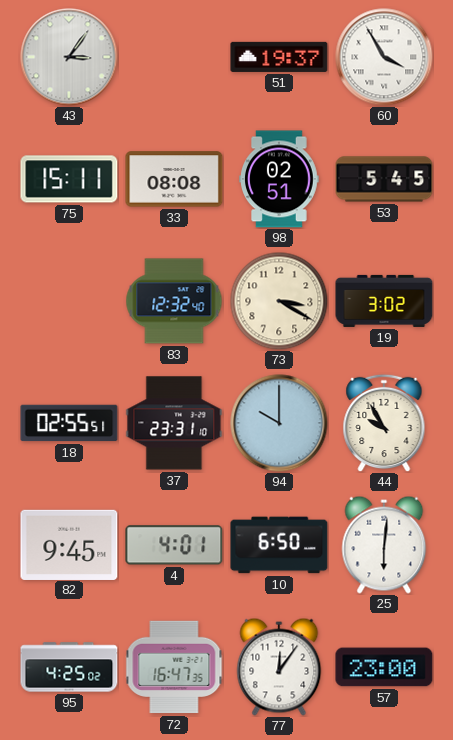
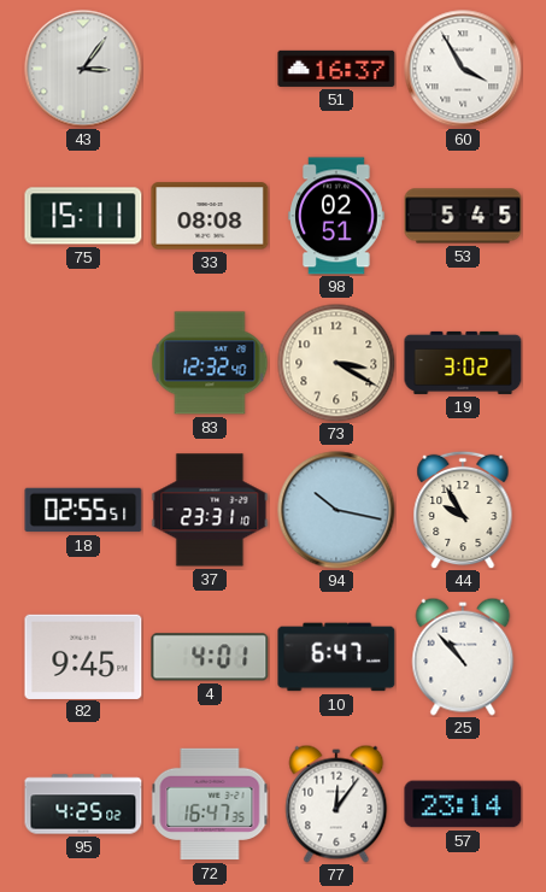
51: 19:37 -> 16:37 (336, 69)
94: 10:00 -> 10:17 (336, 510)
10: 6:50 -> 6:47 (336, 657)
25: 6:01 -> 10:53 (463, 657)
57: 23:00 -> 23:14 (463, 804)
